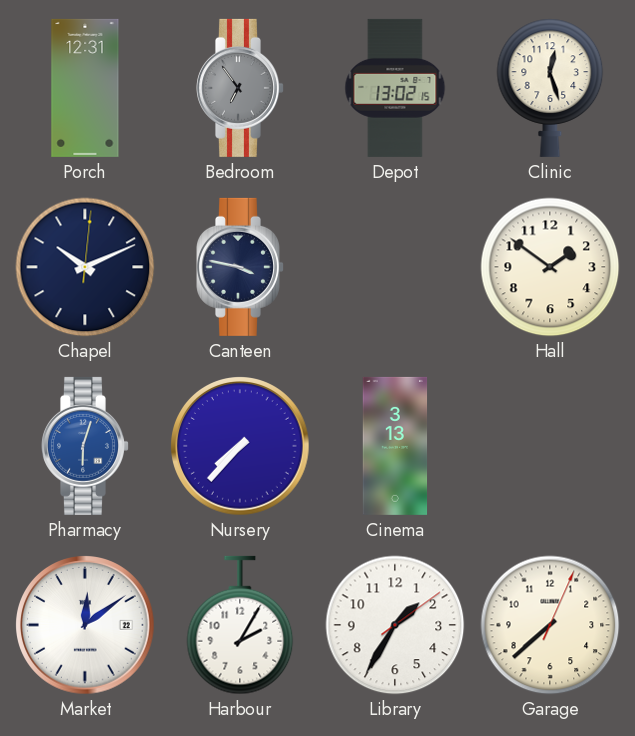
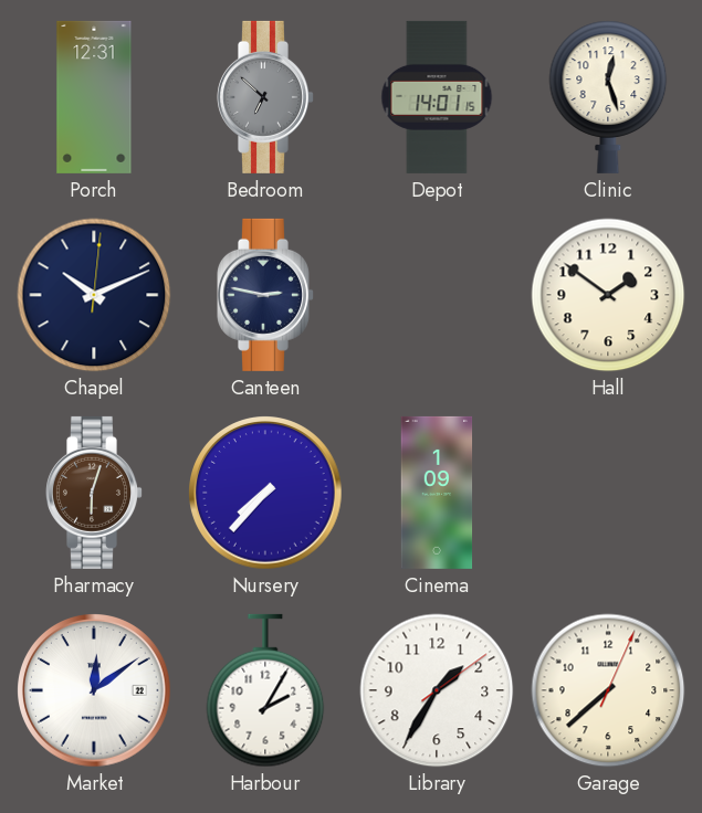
Bedroom: 6:54 -> 6:52 (266, 97)
Depot: 13:02 -> 14:01 (437, 97)
Canteen: 3:47 -> 2:47 (266, 295)
Pharmacy dial: blue -> brown (95, 493)
Cinema: 3:13 -> 1:09 (437, 493)
